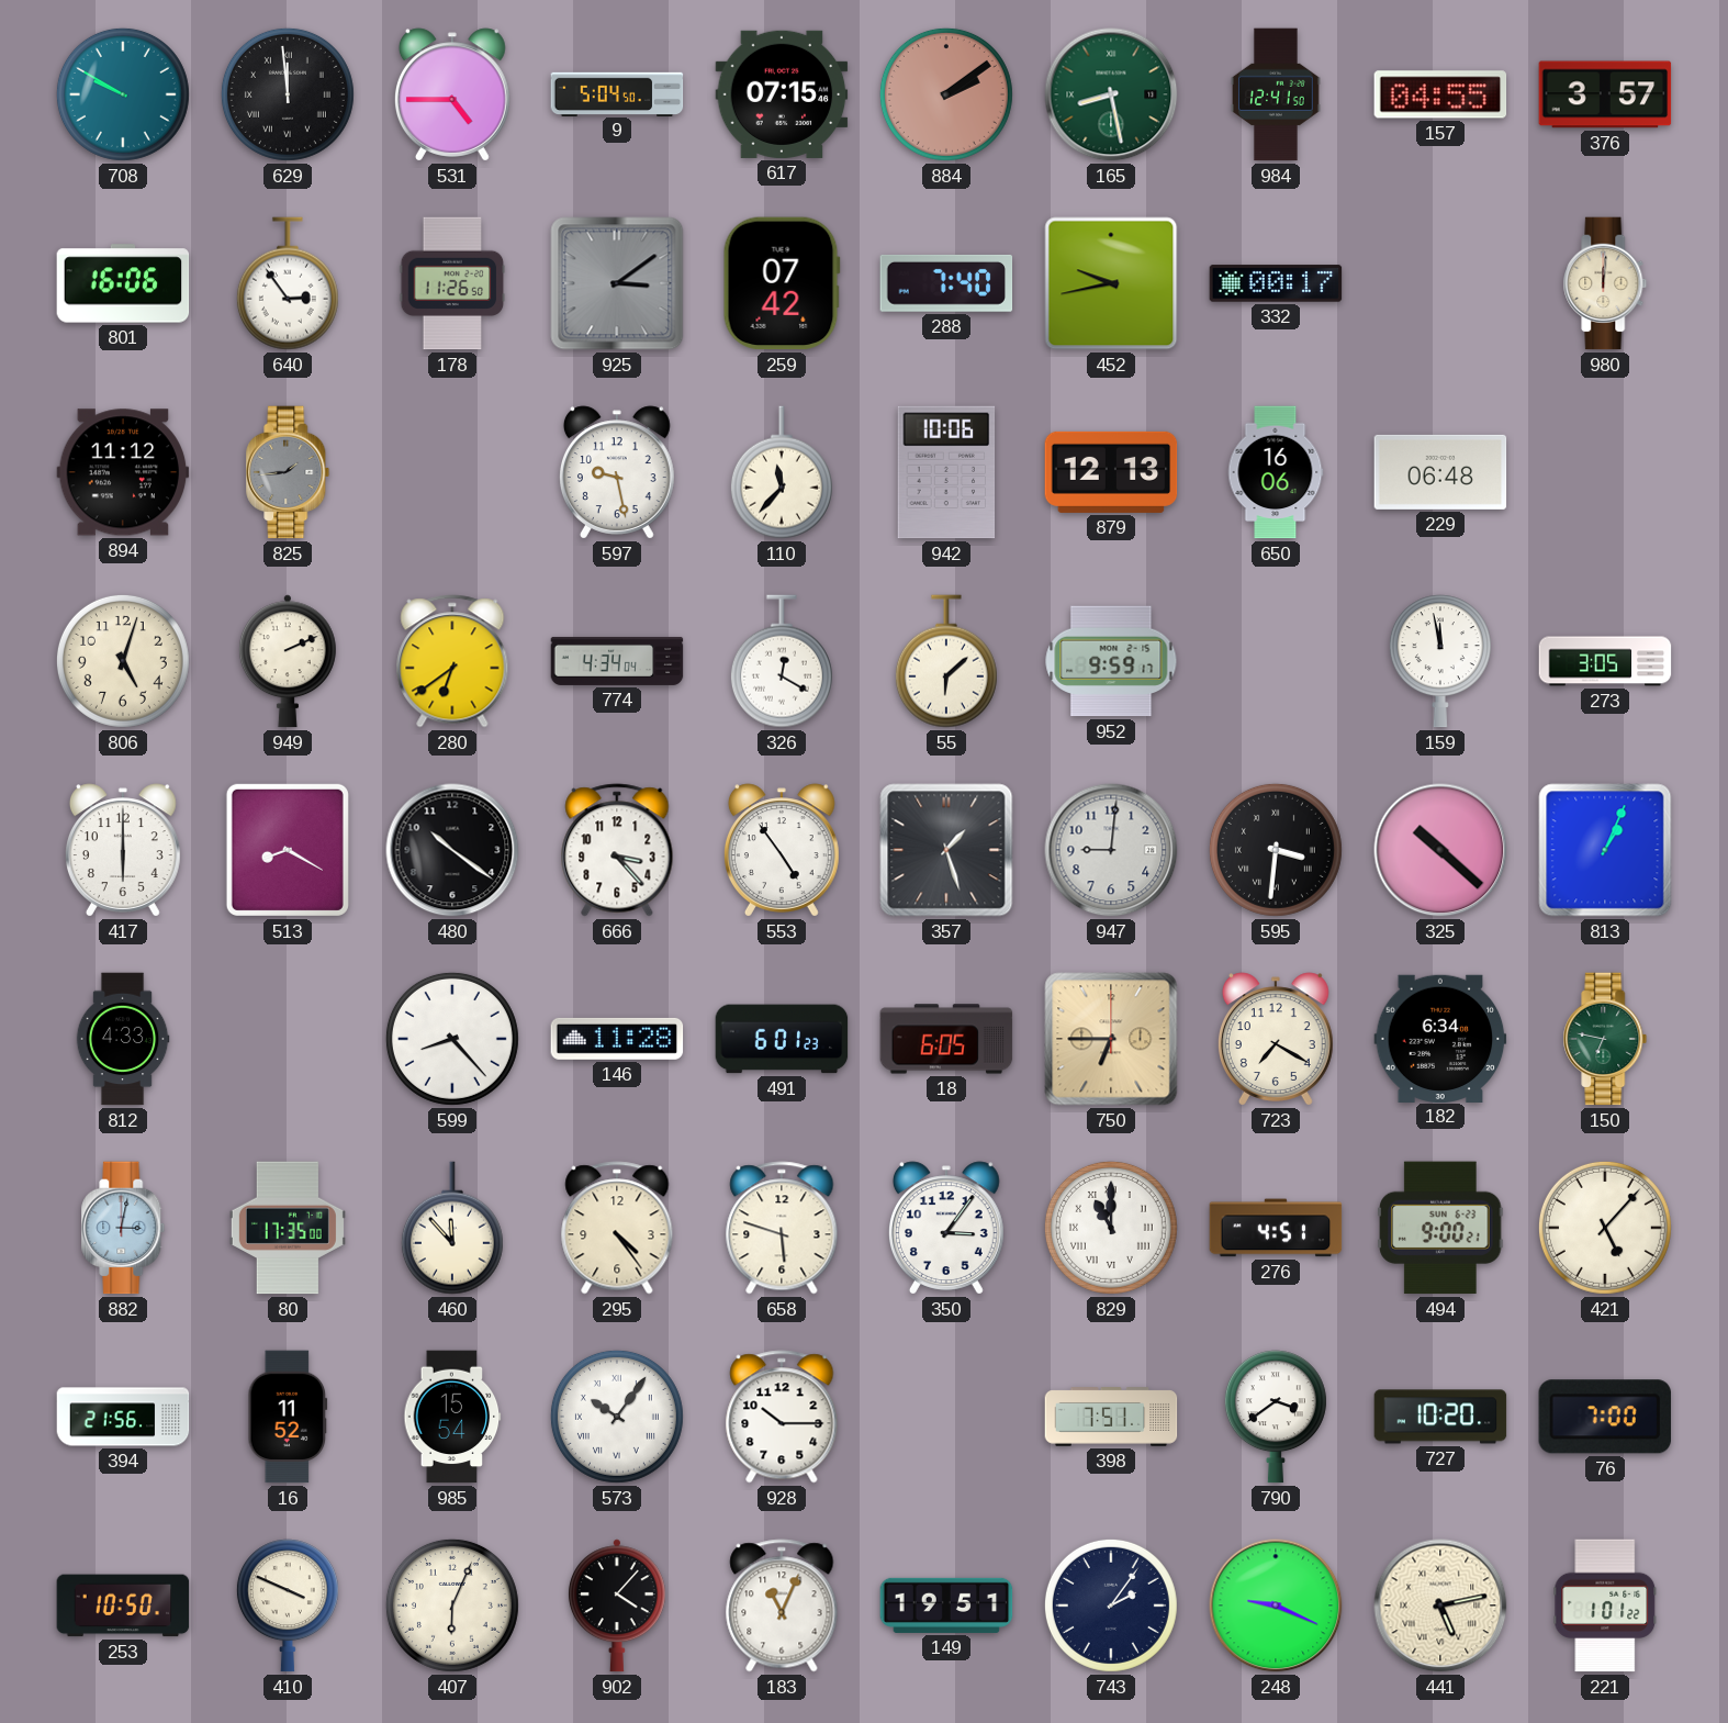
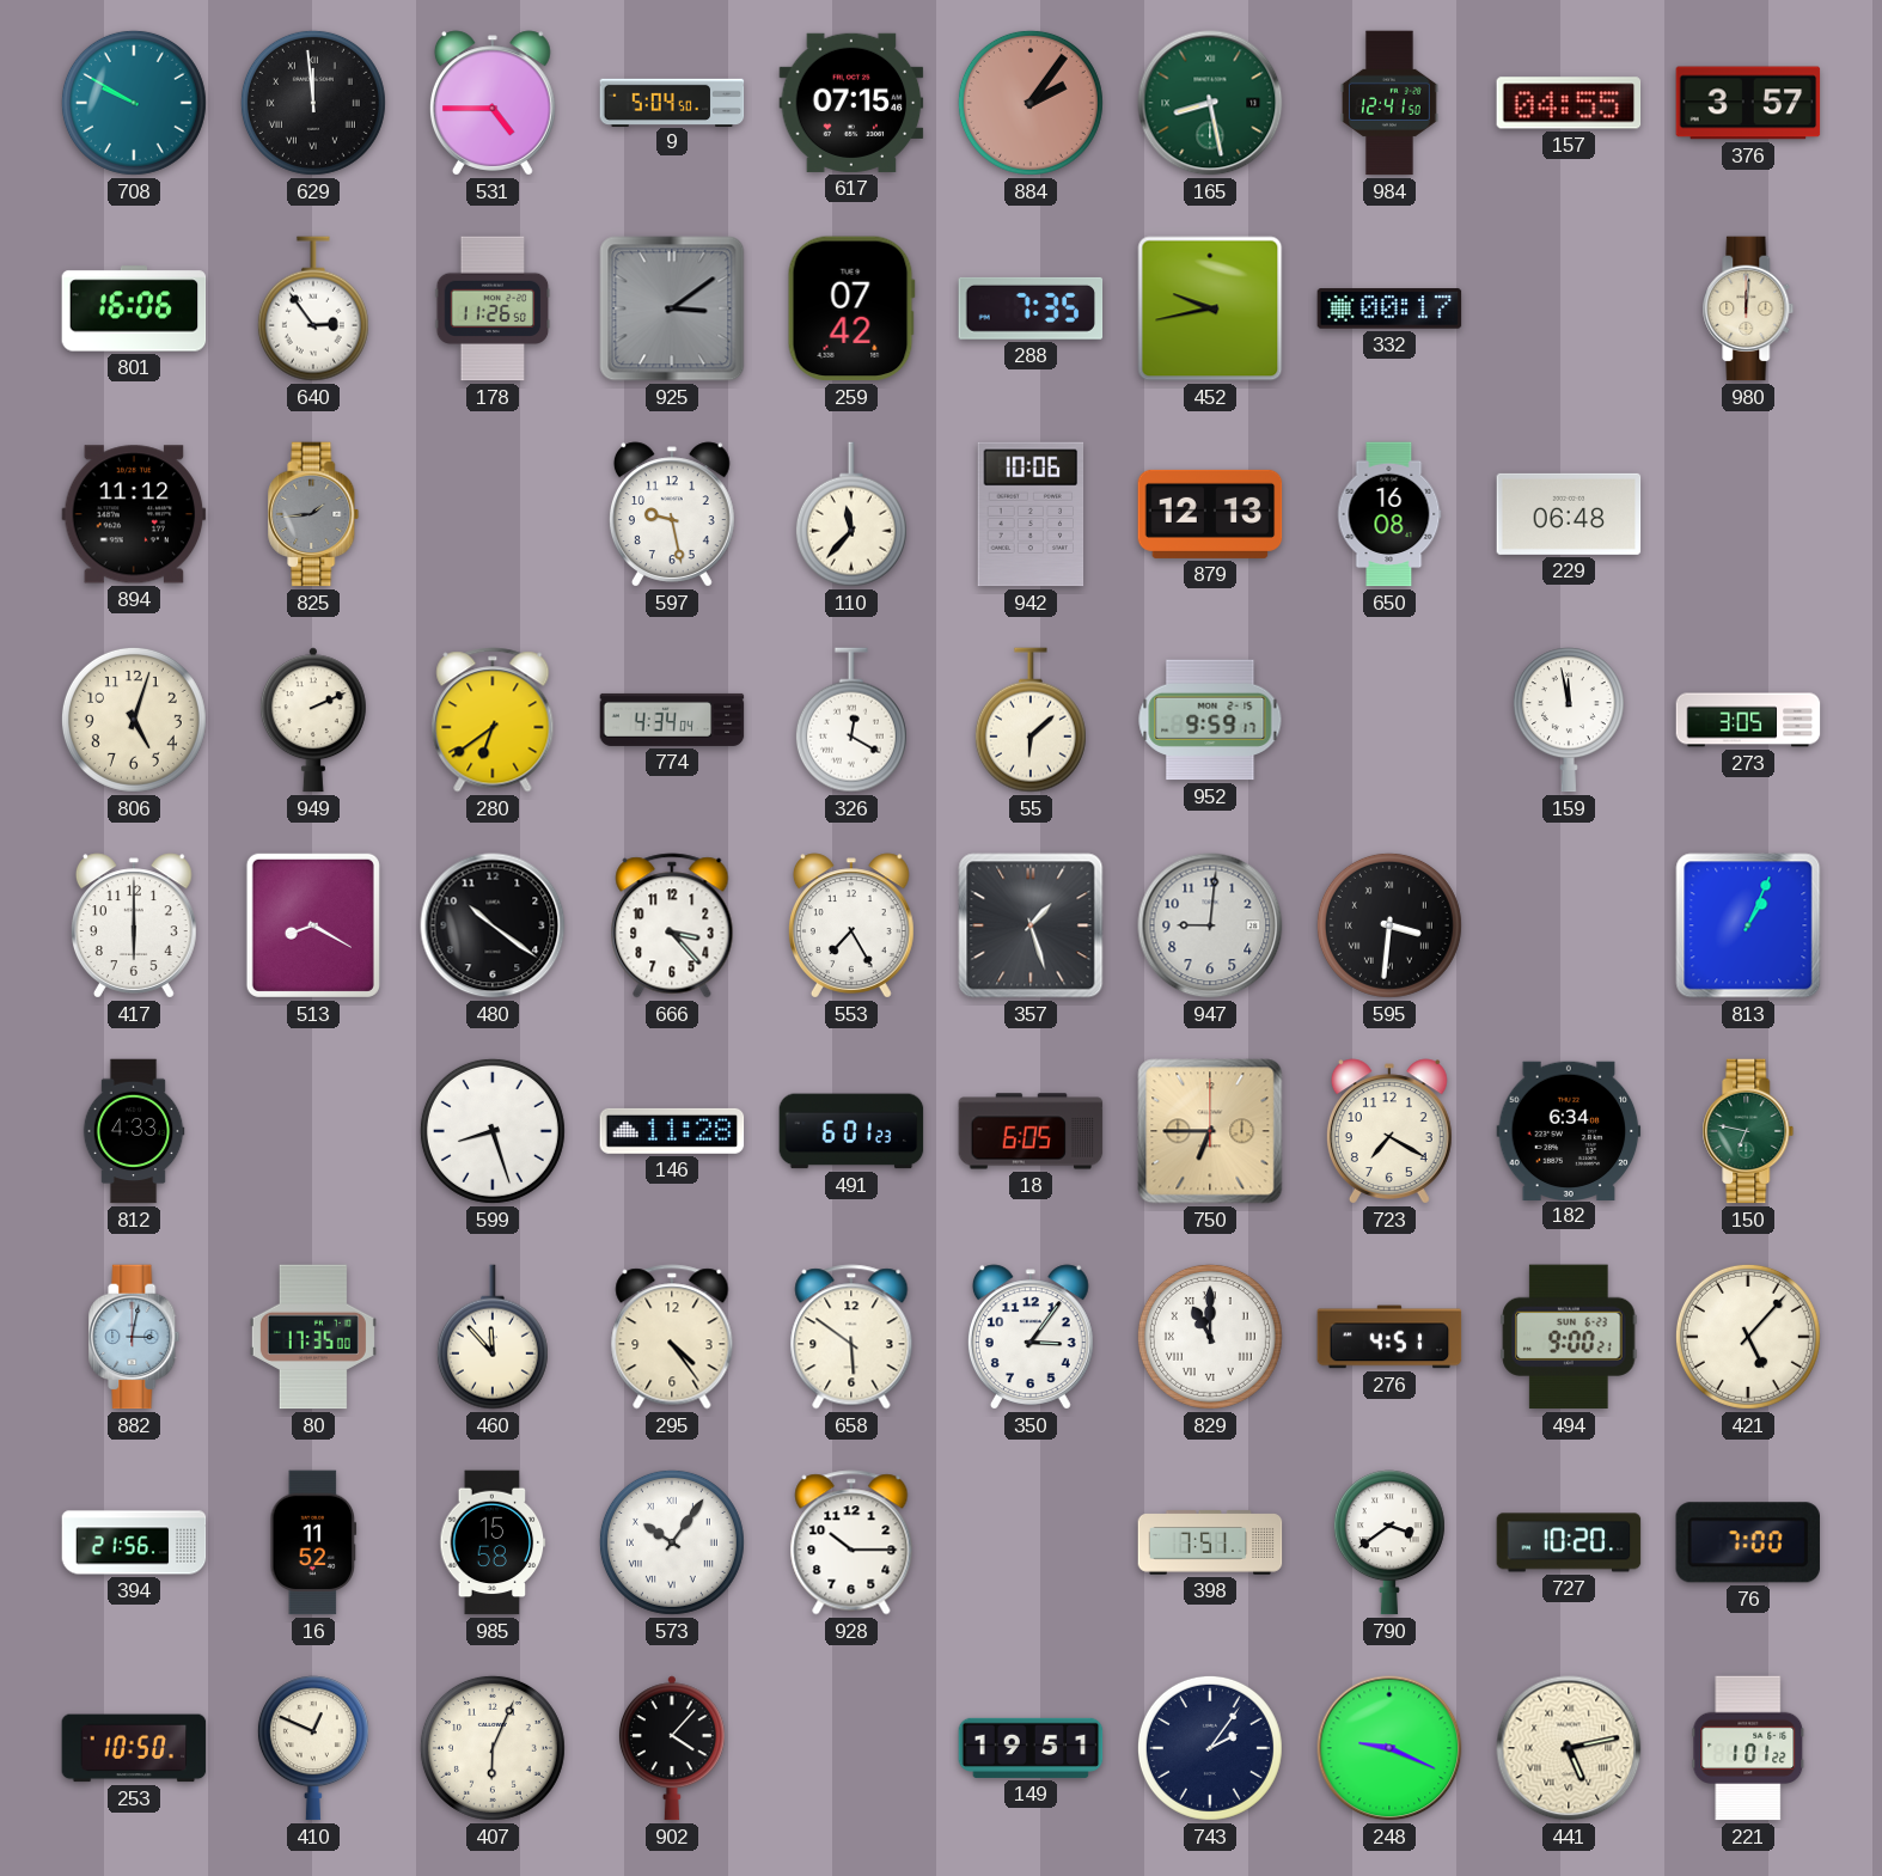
884: 2:09 -> 2:06 (1031, 103)
288: 7:40 -> 7:35 (1031, 308)
650: 16:06 -> 16:08 (1389, 514)
553: 4:54 -> 7:25 (851, 925)
325: 10:22 -> none (1440, 850)
599: 8:23 -> 8:27 (493, 1131)
658: 5:48 -> 5:51 (851, 1337)
985: 15:54 -> 15:58 (493, 1542)
410: 3:49 -> 12:49 (313, 1748)
183: 11:04 -> none (782, 1605)
